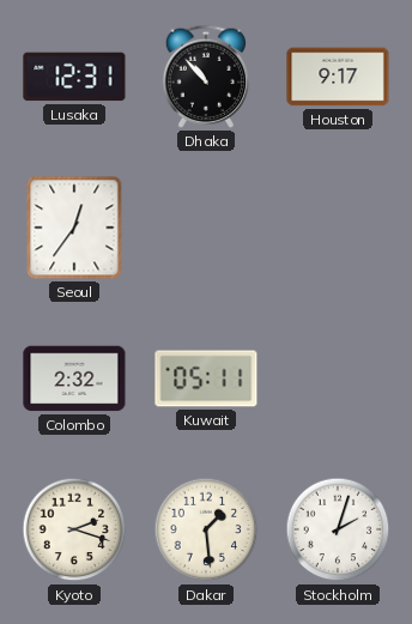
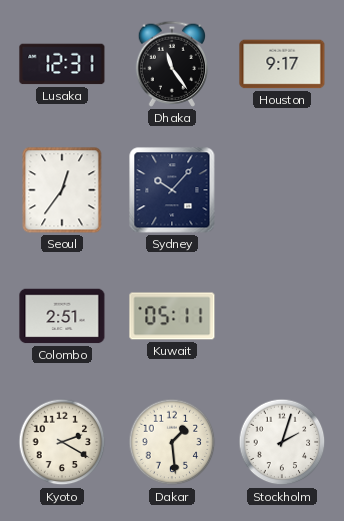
Dhaka: 10:53 -> 11:24 (172, 64)
Sydney: none -> 10:07 (172, 190)
Colombo: 2:32 -> 2:51 (62, 316)
Kyoto: 2:18 -> 2:20 (62, 442)
